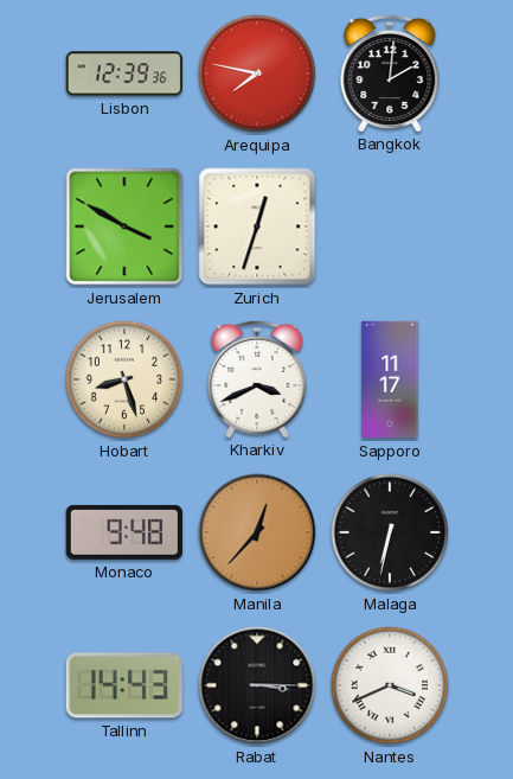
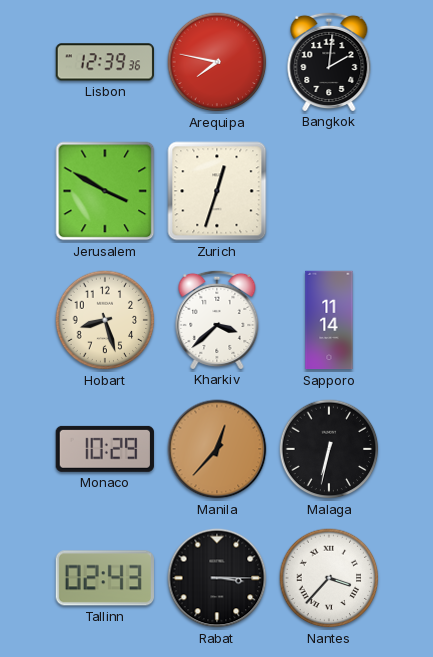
Kharkiv: 3:41 -> 3:38 (217, 319)
Sapporo: 11:17 -> 11:14 (329, 320)
Monaco: 9:48 -> 10:29 (105, 449)
Tallinn: 14:43 -> 02:43 (105, 578)
Nantes: 3:41 -> 3:37 (329, 578)
